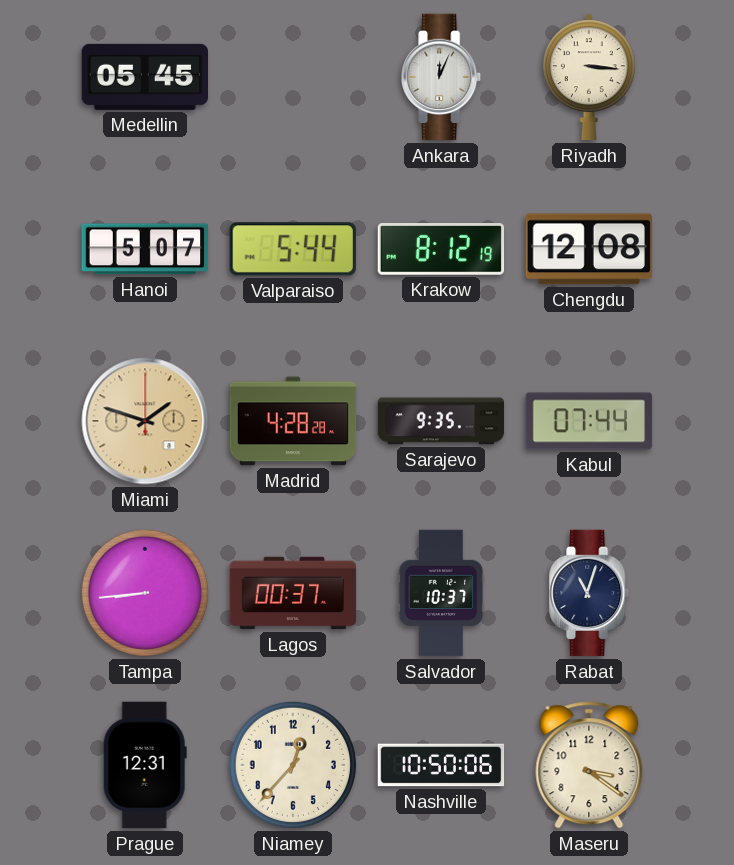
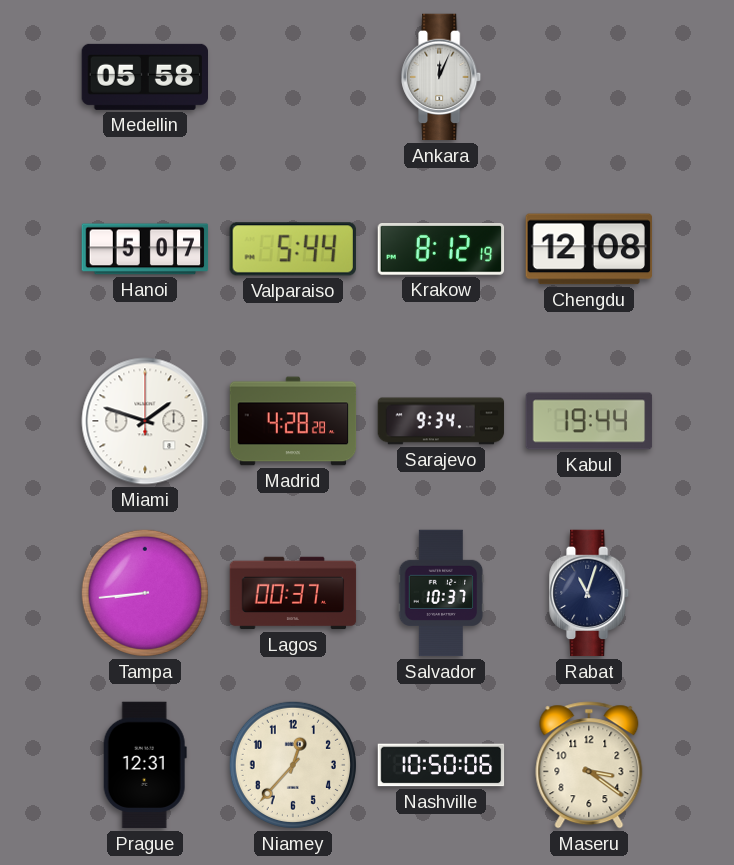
Medellin: 05:45 -> 05:58 (145, 77)
Riyadh: 3:16 -> none (589, 77)
Miami dial: champagne -> white (145, 421)
Sarajevo: 9:35 -> 9:34 (441, 421)
Kabul: 07:44 -> 19:44 (589, 421)
